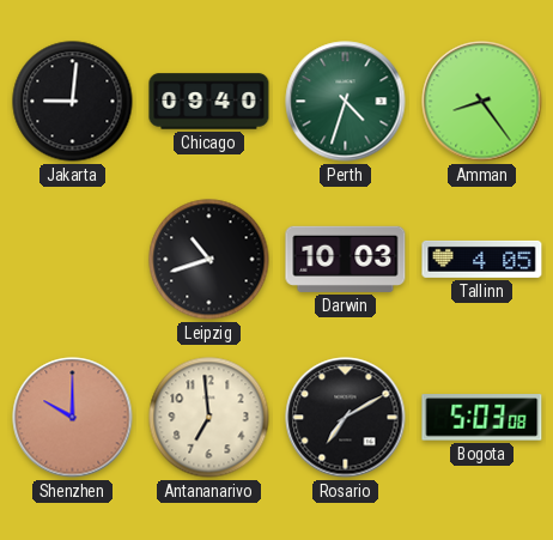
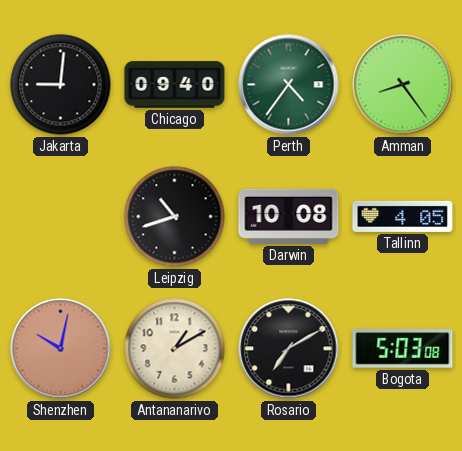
Perth: 4:33 -> 4:36 (289, 85)
Darwin: 10:03 -> 10:08 (289, 216)
Shenzhen: 10:00 -> 10:02 (61, 349)
Antananarivo: 6:59 -> 1:10 (175, 349)
